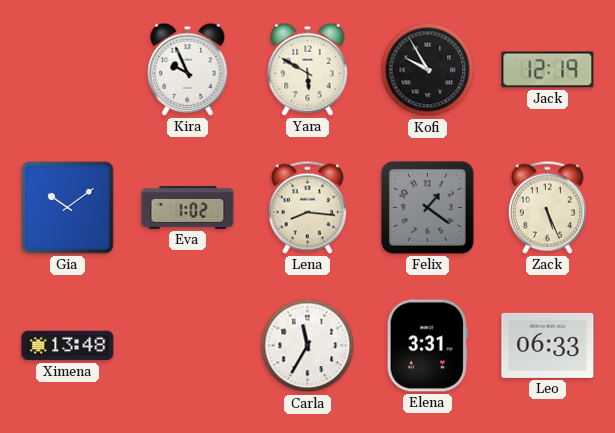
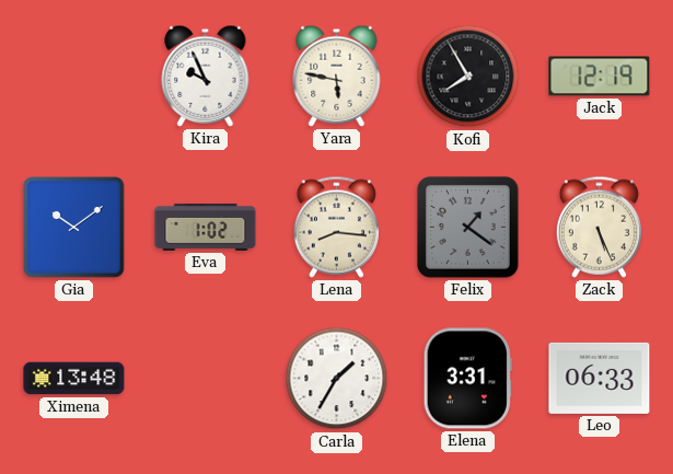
Yara: 5:50 -> 5:47 (337, 76)
Kofi: 9:55 -> 7:55 (468, 77)
Carla: 11:35 -> 1:35 (337, 379)
